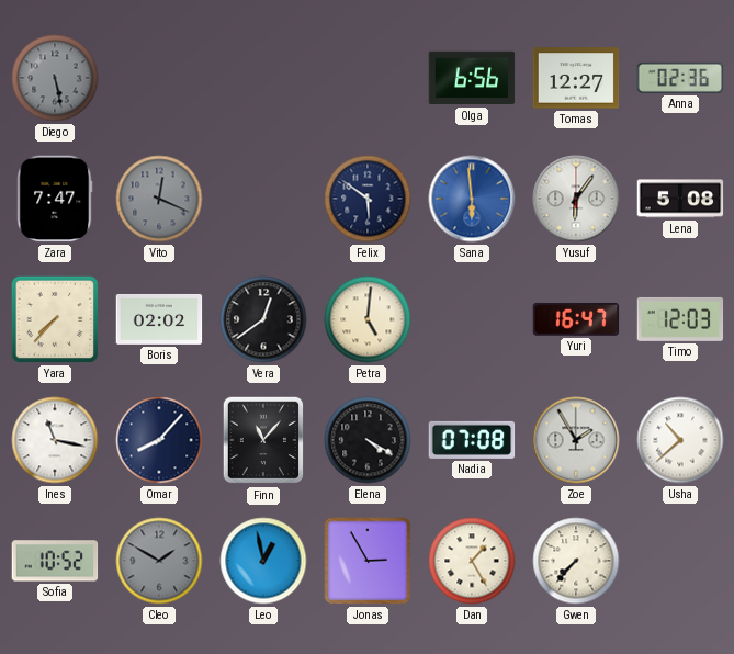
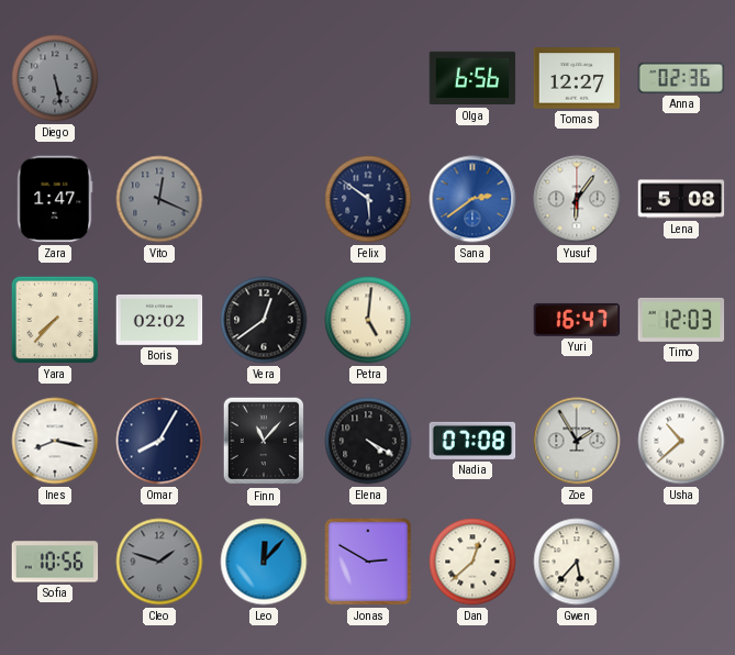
Zara: 7:47 -> 1:47 (55, 199)
Sana: 5:59 -> 2:39 (472, 199)
Ines: 11:17 -> 8:17 (55, 441)
Omar: 8:07 -> 8:05 (159, 441)
Sofia: 10:52 -> 10:56 (55, 562)
Cleo: 1:50 -> 1:48 (159, 562)
Leo: 12:58 -> 12:07 (264, 562)
Jonas: 2:55 -> 2:50 (368, 562)
Dan: 1:25 -> 12:38 (472, 562)
Gwen: 7:37 -> 5:37 (577, 562)
